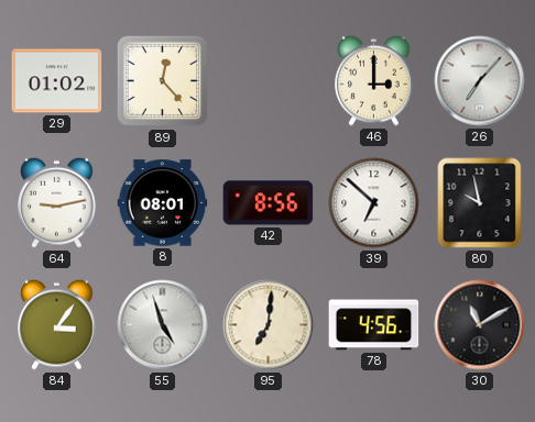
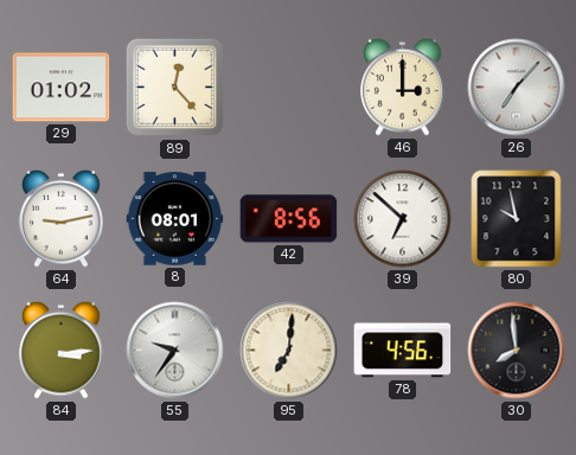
84: 3:06 -> 3:14 (62, 350)
55: 4:57 -> 9:36 (175, 351)
30: 11:10 -> 7:59 (517, 351)
